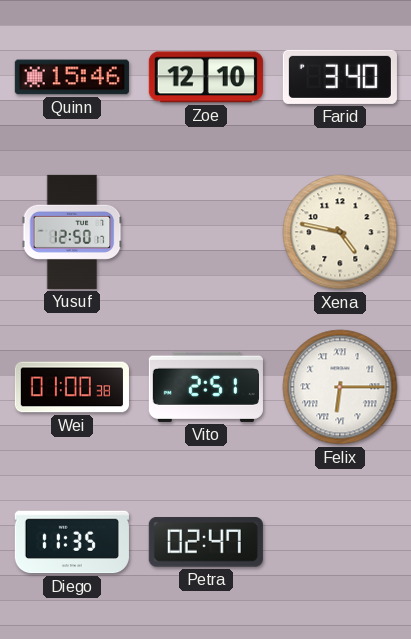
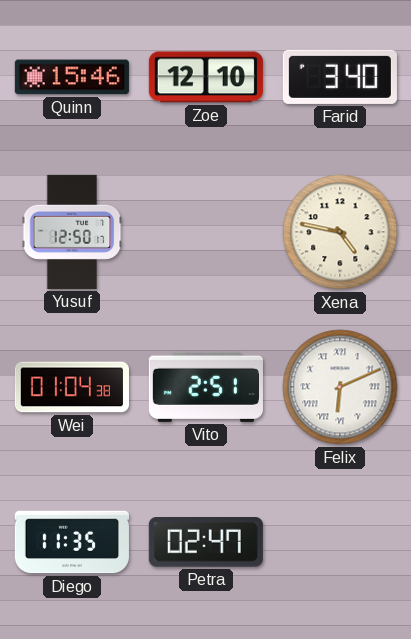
Wei: 01:00 -> 01:04 (72, 387)
Felix: 6:15 -> 6:11 (340, 387)
